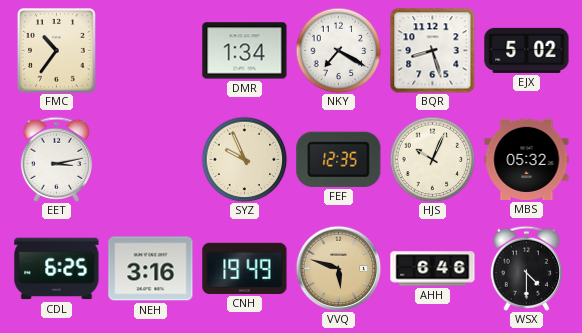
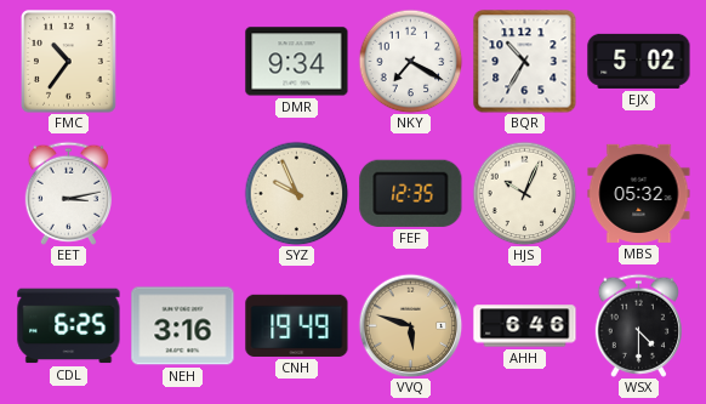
DMR: 1:34 -> 9:34 (297, 62)
BQR: 8:27 -> 10:35 (525, 62)
